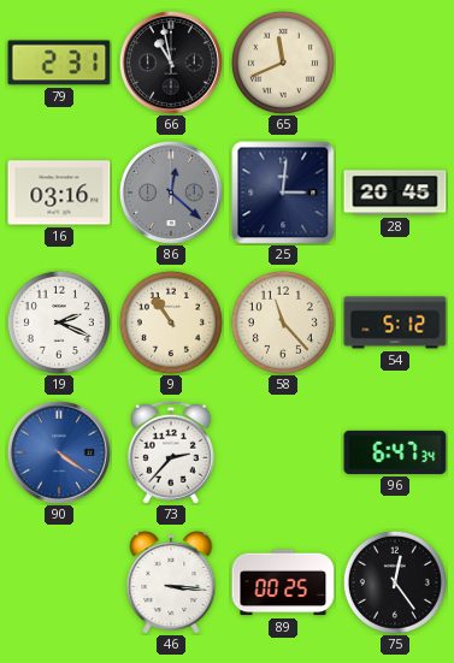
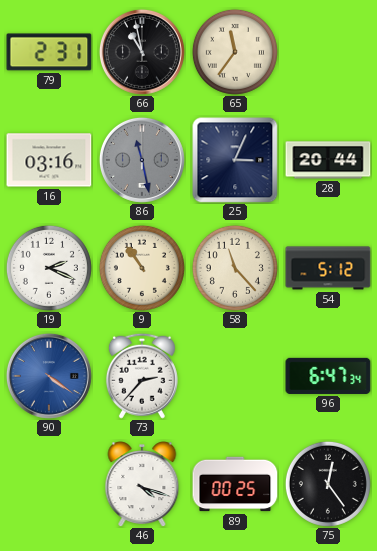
65: 11:41 -> 11:36 (235, 52)
86: 12:22 -> 11:28 (142, 160)
25: 3:01 -> 3:04 (235, 160)
28: 20:45 -> 20:44 (328, 160)
46: 3:16 -> 4:18 (142, 484)
